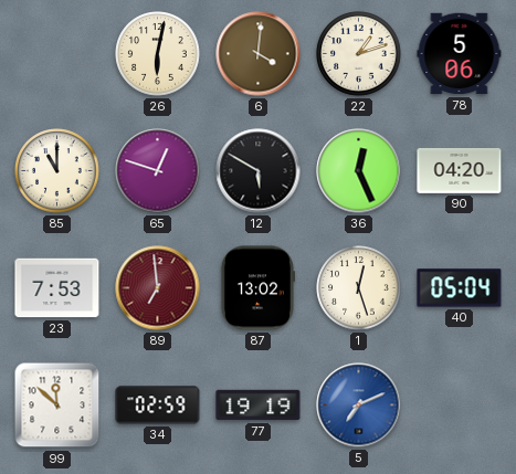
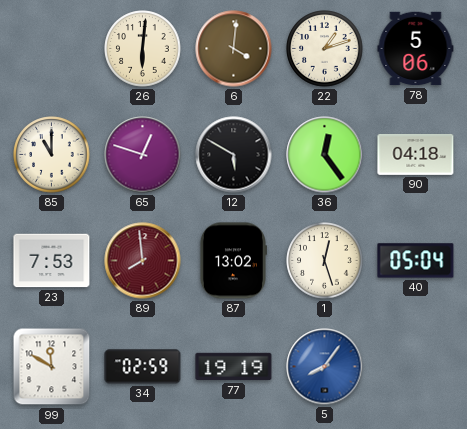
26: 6:02 -> 6:01 (143, 49)
36: 12:26 -> 12:24 (325, 155)
90: 04:20 -> 04:18 (416, 154)
89: 6:59 -> 7:59 (143, 261)
99: 11:52 -> 11:50 (52, 367)
5: 7:11 -> 8:06 (325, 367)
